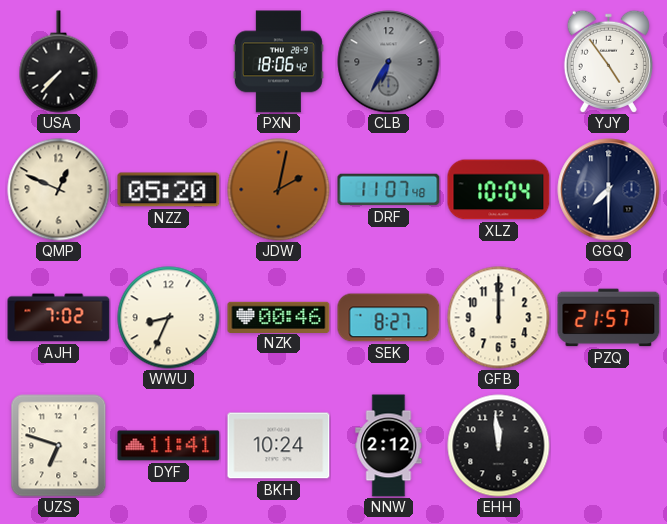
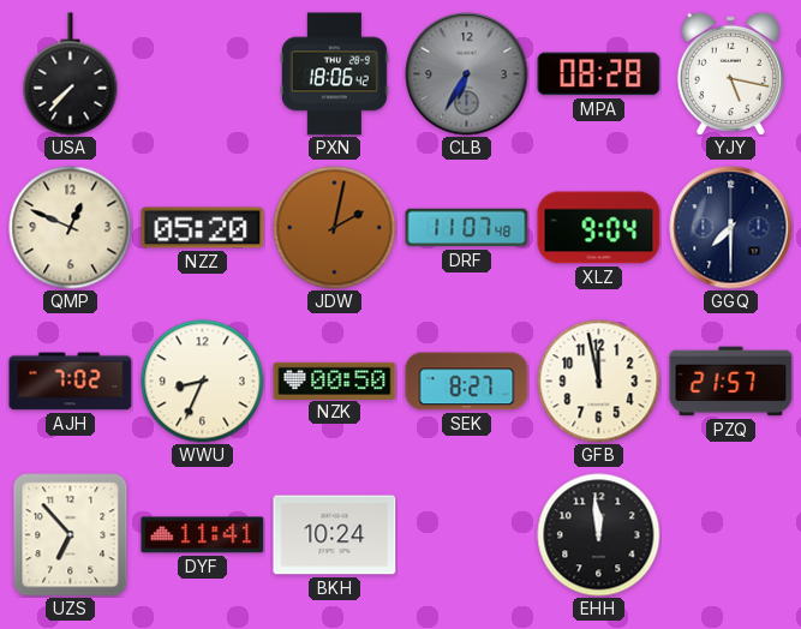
MPA: none -> 08:28 (599, 74)
YJY: 4:54 -> 5:17 (730, 73)
XLZ: 10:04 -> 9:04 (599, 228)
NZK: 00:46 -> 00:50 (335, 381)
GFB: 12:00 -> 11:58 (599, 382)
UZS: 6:48 -> 6:53 (71, 535)
NNW: 2:12 -> none (389, 446)
